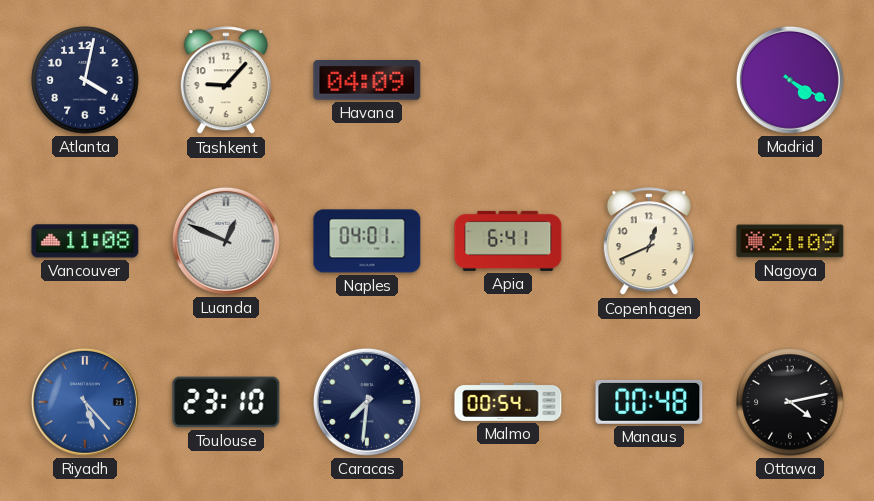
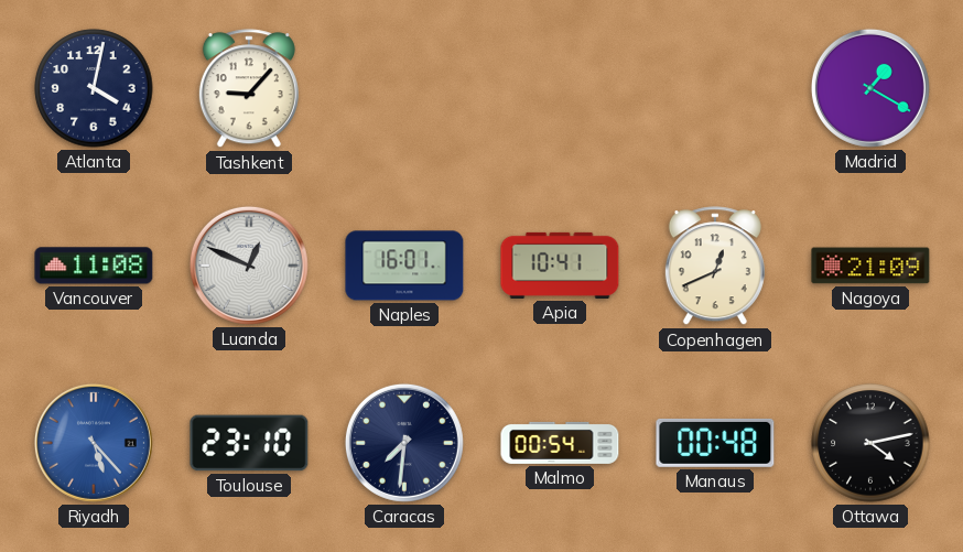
Havana: 04:09 -> none (367, 80)
Madrid: 4:20 -> 1:20 (870, 88)
Naples: 04:01 -> 16:01 (404, 266)
Apia: 6:41 -> 10:41 (560, 266)
